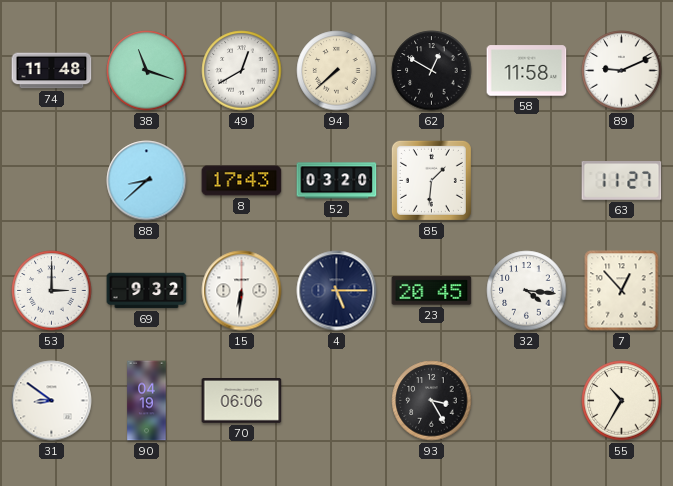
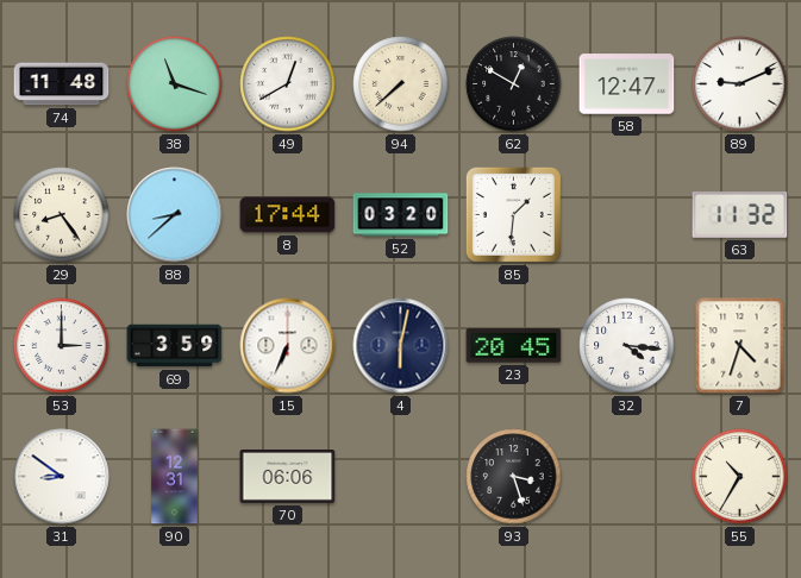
58: 11:58 -> 12:47 (627, 84)
29: none -> 8:24 (62, 215)
8: 17:43 -> 17:44 (288, 215)
63: 11:27 -> 11:32 (740, 215)
69: 9:32 -> 3:59 (175, 346)
15: 6:31 -> 6:34 (288, 346)
4: 5:15 -> 6:02 (401, 346)
7: 12:53 -> 4:33 (740, 346)
90: 04:19 -> 12:31 (175, 477)
93: 3:25 -> 3:27 (514, 477)
